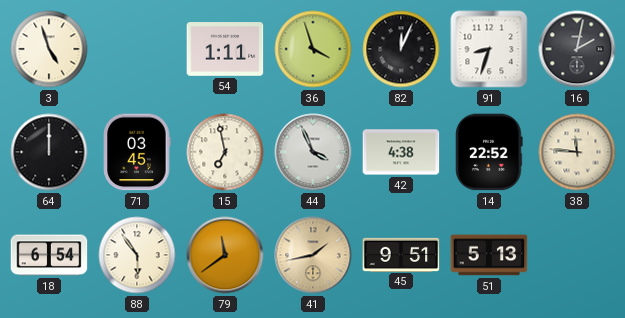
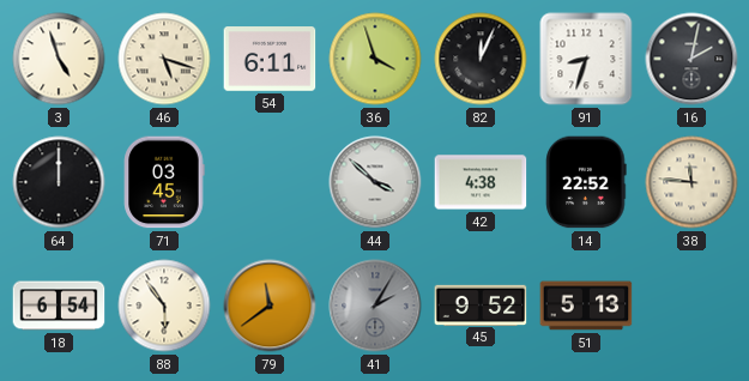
46: none -> 5:18 (164, 59)
54: 1:11 -> 6:11 (270, 59)
15: 6:58 -> none (225, 152)
44: 3:56 -> 3:52 (375, 182)
41: 1:43 -> 2:05 (375, 306)
41 dial: champagne -> grey (375, 306)
45: 9:51 -> 9:52 (481, 304)
